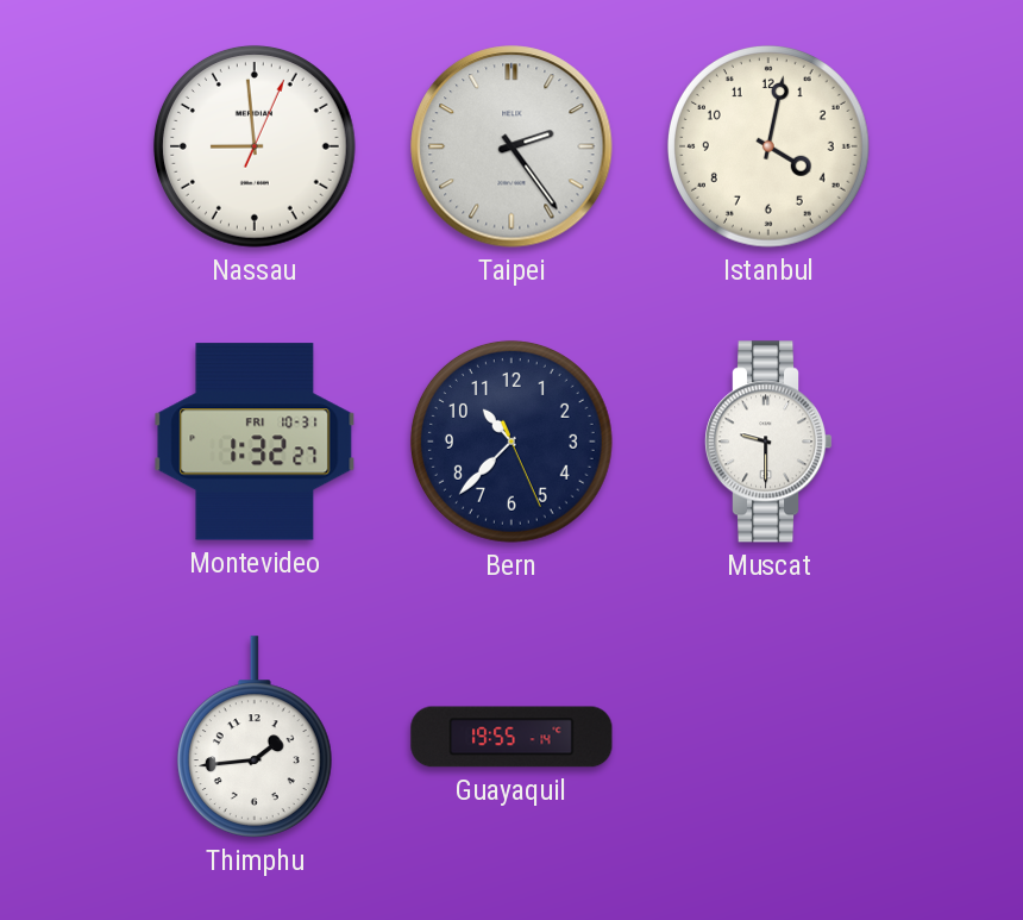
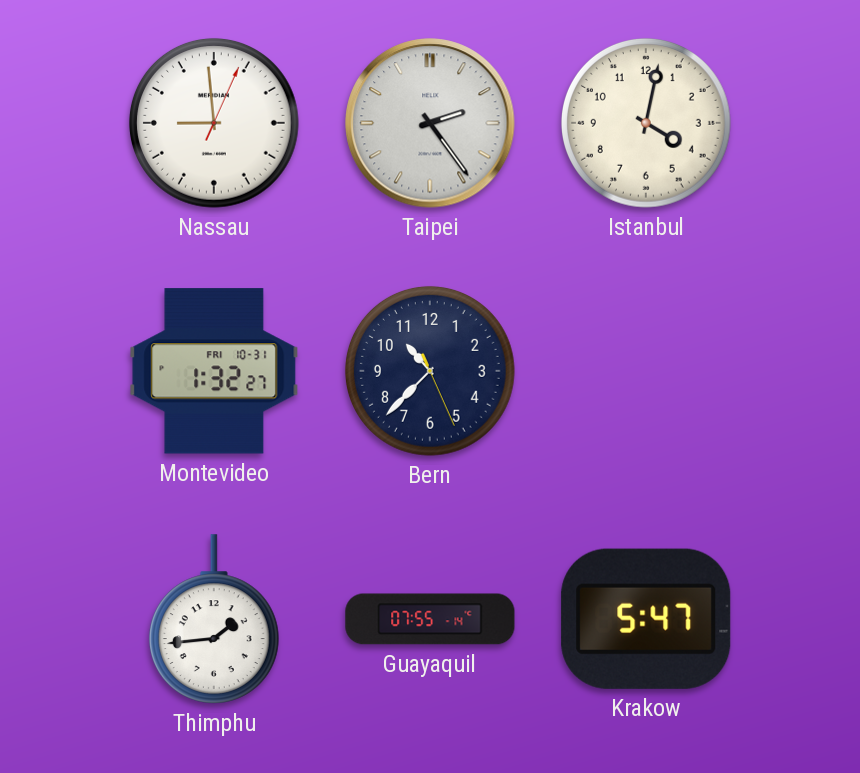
Muscat: 9:30 -> none (768, 442)
Guayaquil: 19:55 -> 07:55 (430, 619)
Krakow: none -> 5:47 (646, 619)
